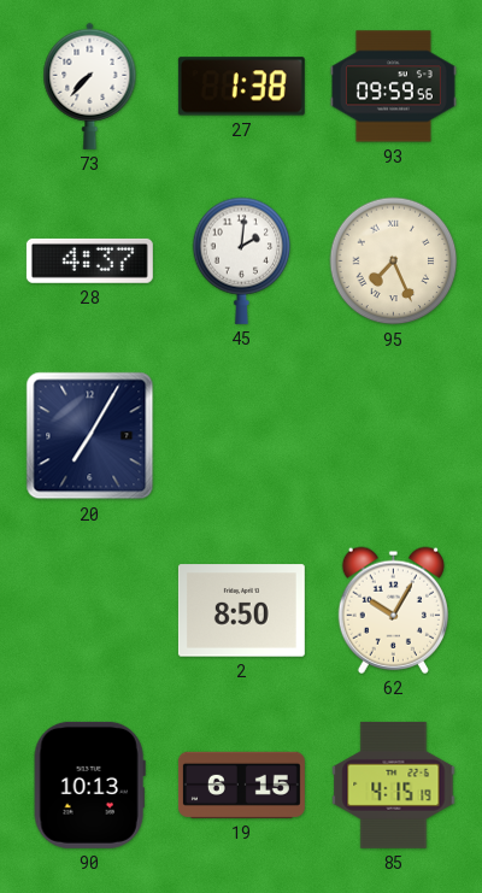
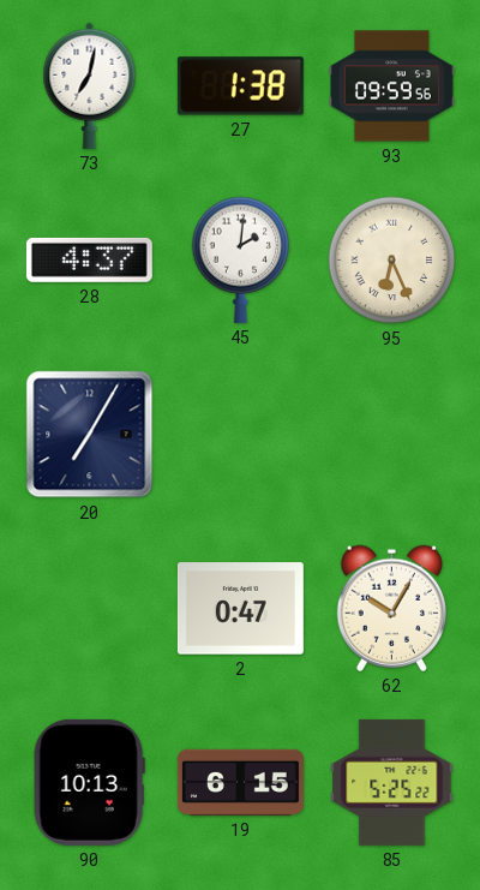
73: 7:37 -> 7:02 (90, 85)
95: 7:26 -> 6:26 (392, 261)
2: 8:50 -> 0:47 (240, 609)
85: 4:15 -> 5:25 (392, 782)
